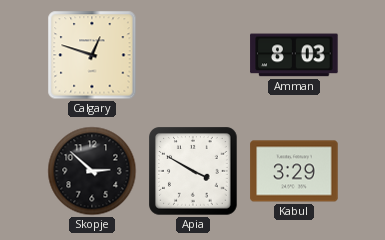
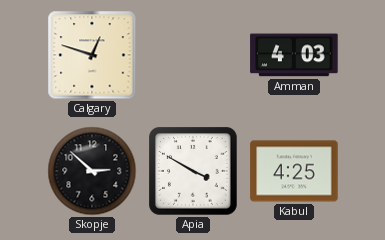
Amman: 8:03 -> 4:03 (294, 55)
Kabul: 3:29 -> 4:25 (294, 171)
